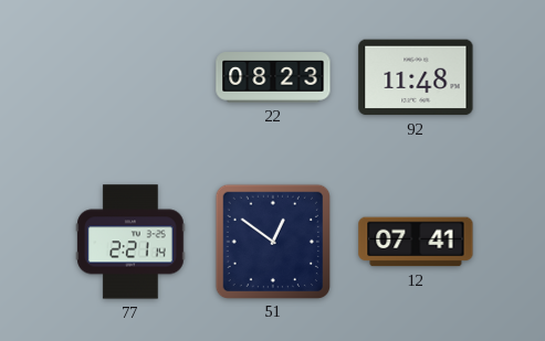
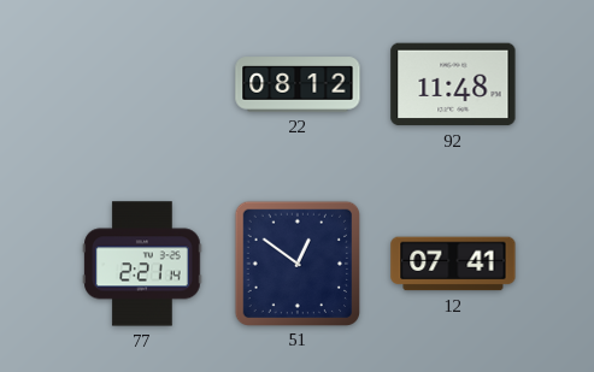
22: 08:23 -> 08:12 (298, 84)
